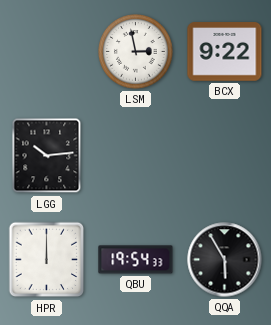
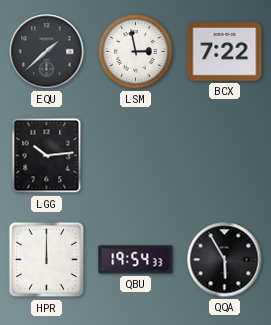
EQU: none -> 1:38 (47, 52)
BCX: 9:22 -> 7:22 (225, 52)
